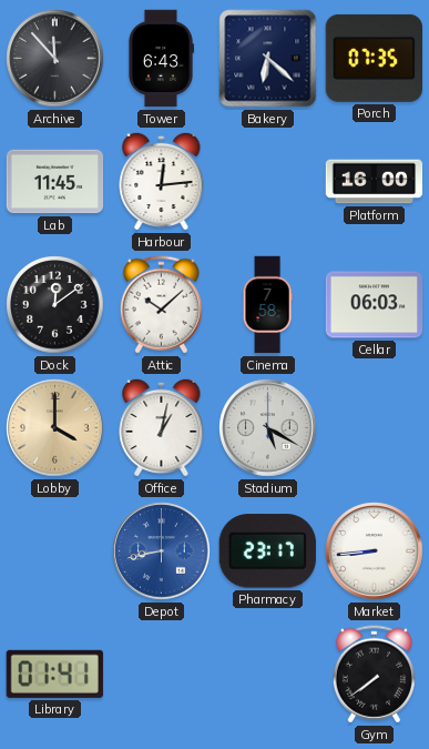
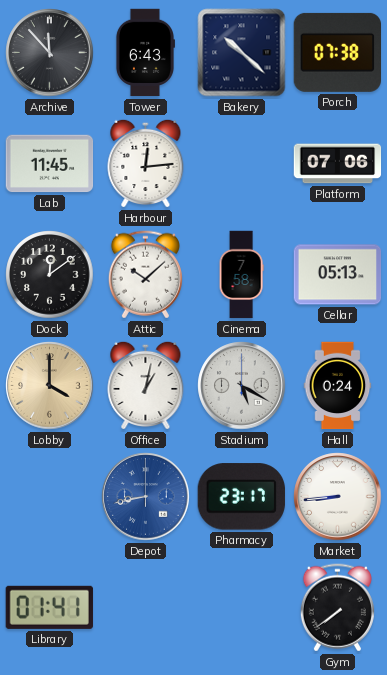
Bakery: 6:22 -> 10:22 (242, 53)
Porch: 07:35 -> 07:38 (337, 52)
Platform: 16:00 -> 07:06 (338, 164)
Cellar: 06:03 -> 05:13 (338, 275)
Hall: none -> 0:24 (338, 386)
